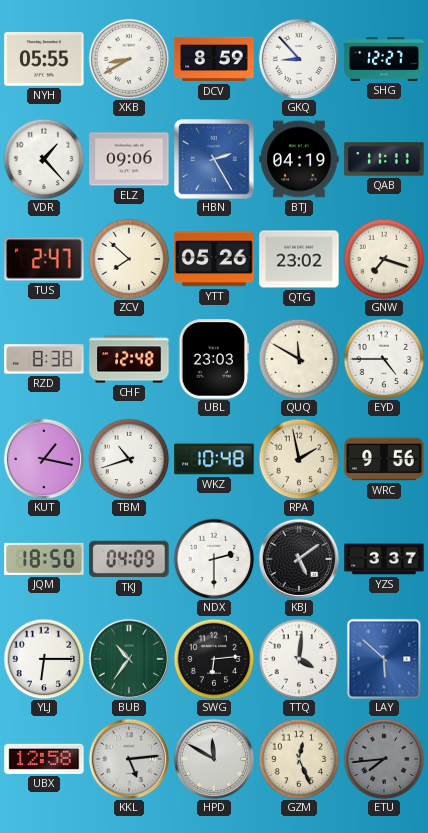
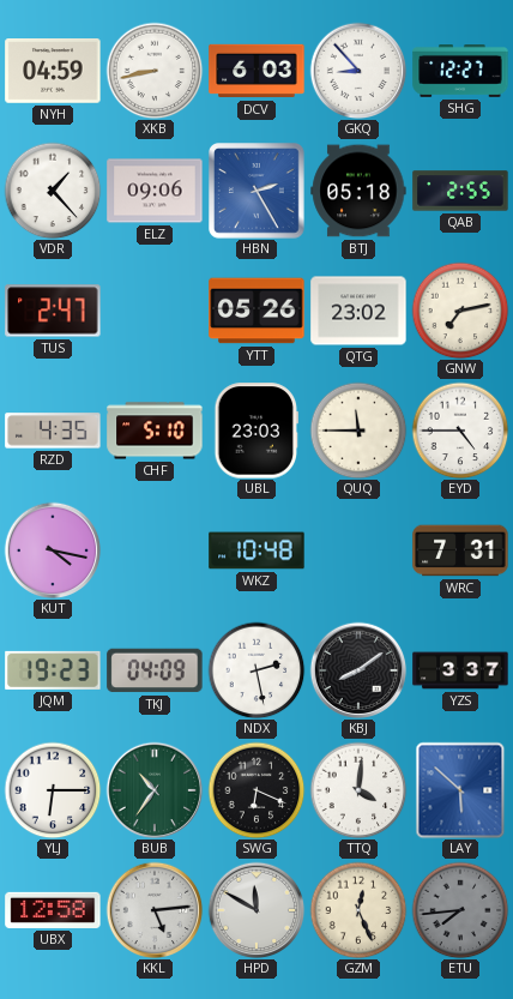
NYH: 05:55 -> 04:59 (53, 72)
XKB: 8:40 -> 8:43 (155, 71)
DCV: 8:59 -> 6:03 (256, 71)
BTJ: 04:19 -> 05:18 (358, 191)
QAB: 11:11 -> 2:55 (460, 191)
ZCV: 7:52 -> none (129, 259)
GNW: 7:18 -> 7:13 (460, 311)
RZD: 8:38 -> 4:35 (53, 431)
CHF: 12:48 -> 5:10 (155, 431)
QUQ: 11:50 -> 11:45 (358, 431)
KUT: 1:17 -> 4:17 (53, 550)
TBM: 10:42 -> none (129, 459)
RPA: 1:58 -> none (299, 459)
WRC: 9:56 -> 7:31 (460, 550)
JQM: 18:50 -> 19:23 (53, 670)
NDX: 2:30 -> 2:28 (256, 670)
KBJ: 5:09 -> 8:09 (358, 670)
SWG: 6:14 -> 6:19 (256, 790)
